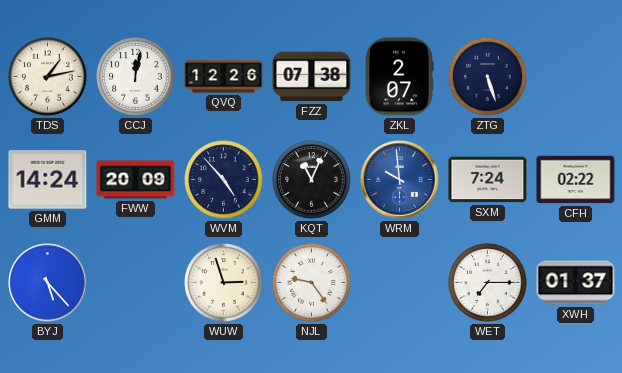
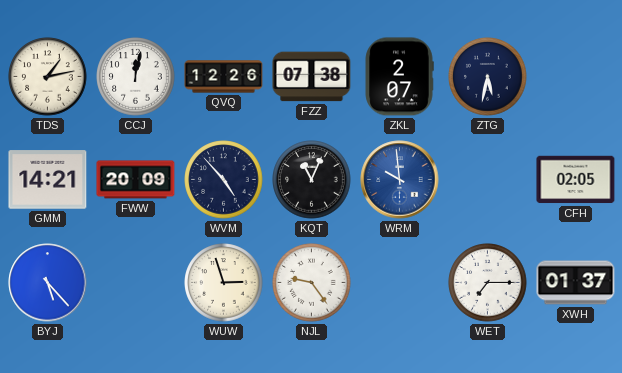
ZTG: 5:27 -> 5:32 (488, 77)
GMM: 14:24 -> 14:21 (48, 180)
SXM: 7:24 -> none (488, 180)
CFH: 02:22 -> 02:05 (576, 180)
